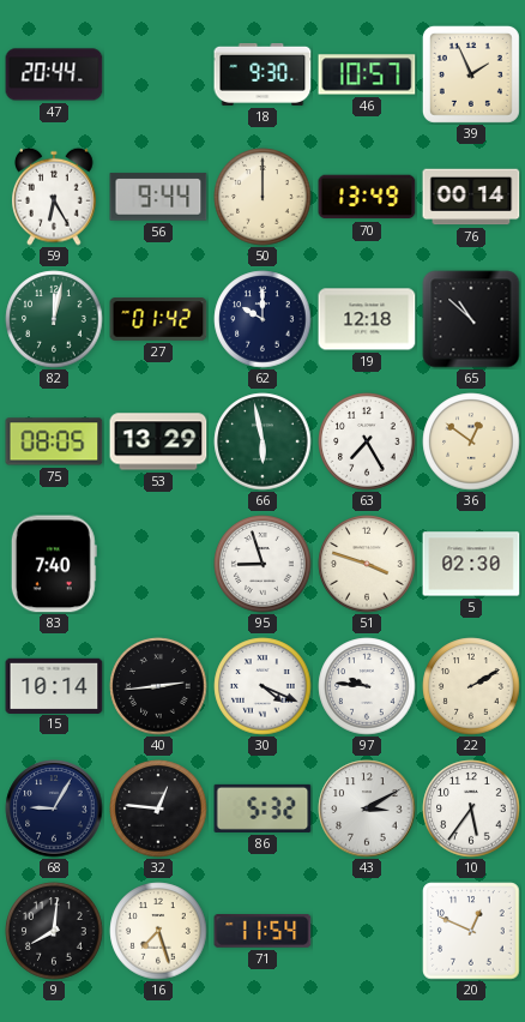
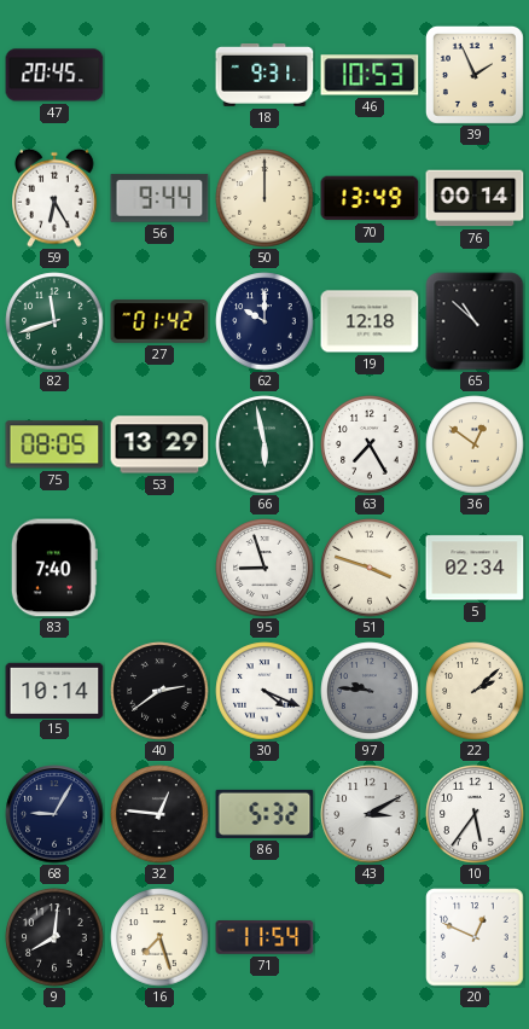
47: 20:44 -> 20:45 (54, 75)
18: 9:30 -> 9:31 (264, 75)
46: 10:57 -> 10:53 (370, 75)
82: 12:02 -> 11:42 (54, 321)
5: 02:30 -> 02:34 (475, 568)
40: 2:44 -> 2:39 (159, 691)
97 dial: white -> grey (370, 691)
22: 2:10 -> 2:08 (475, 691)
